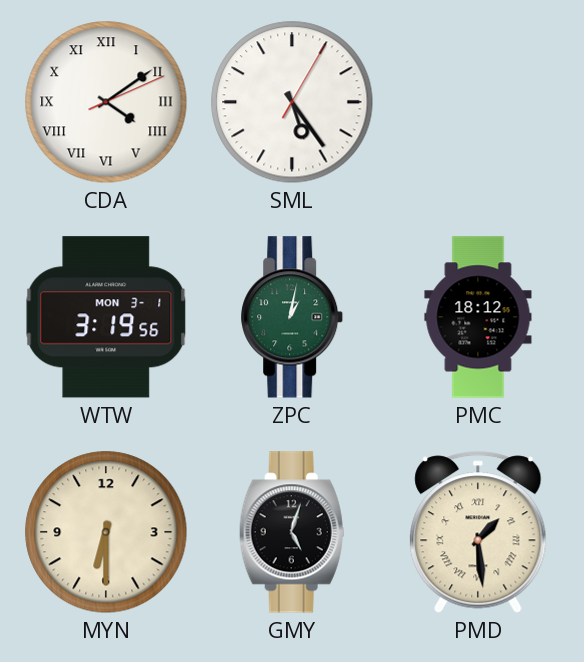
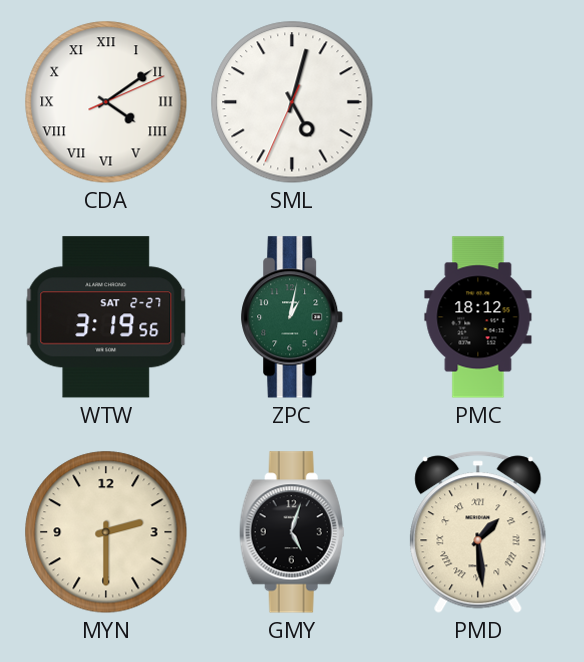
SML: 5:24 -> 5:02 (292, 102)
WTW date: MON 3-1 -> SAT 2-27 (106, 317)
MYN: 6:30 -> 2:30 (106, 532)
